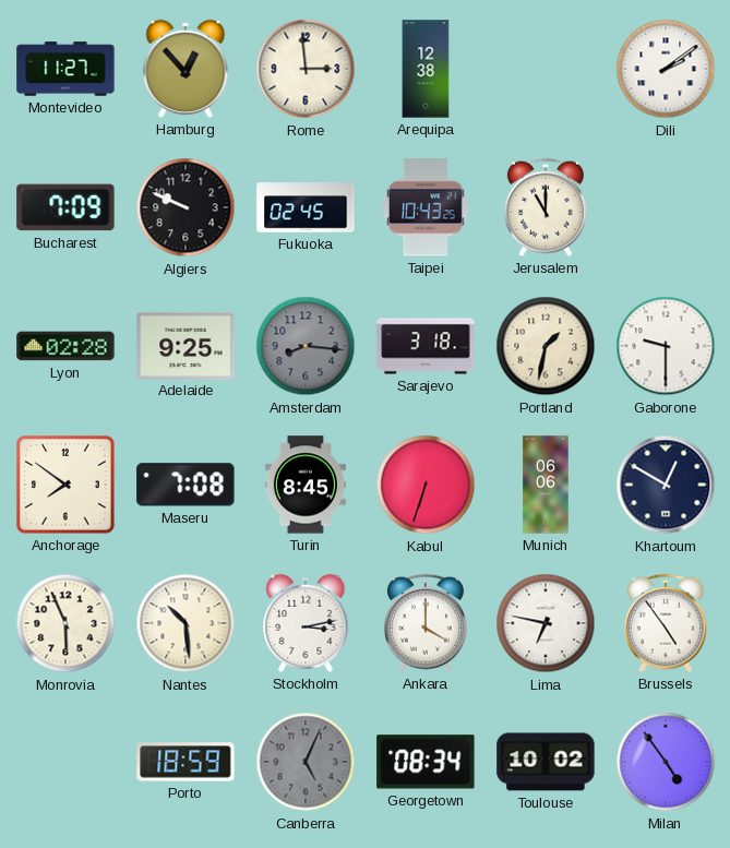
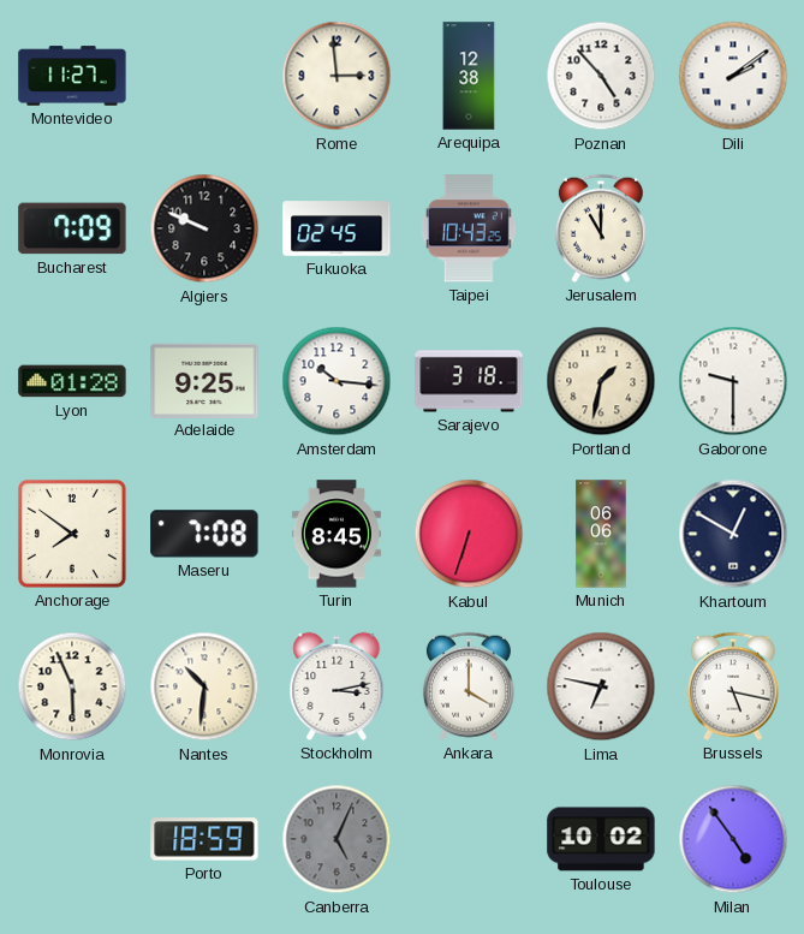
Hamburg: 12:53 -> none (186, 69)
Poznan: none -> 4:53 (601, 76)
Lyon: 02:28 -> 01:28 (72, 381)
Amsterdam: 8:16 -> 10:16 (337, 381)
Amsterdam dial: grey -> white (337, 381)
Nantes: 10:29 -> 10:31 (204, 686)
Brussels: 4:54 -> 5:17 (733, 686)
Georgetown: 08:34 -> none (426, 762)
